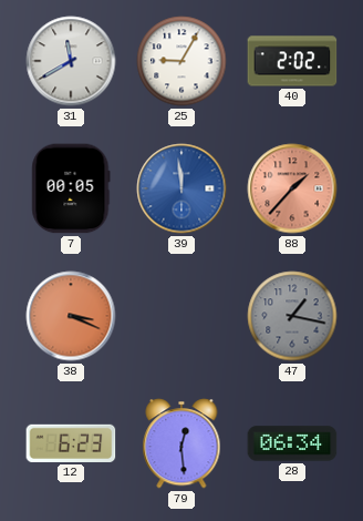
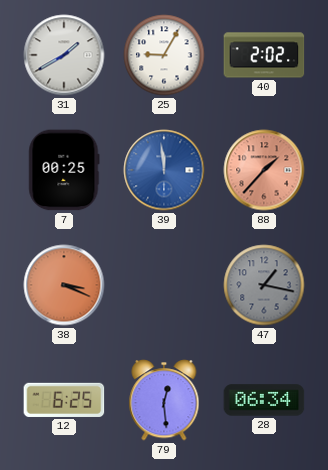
31: 11:40 -> 1:40 (64, 55)
7: 00:05 -> 00:25 (64, 170)
12: 6:23 -> 6:25 (64, 400)
